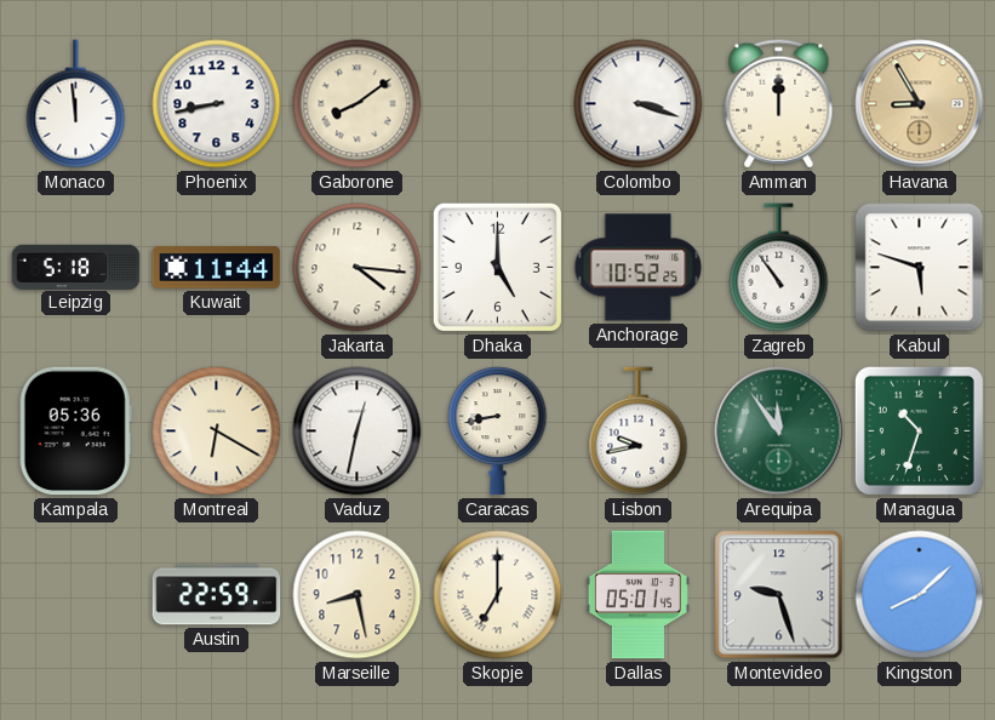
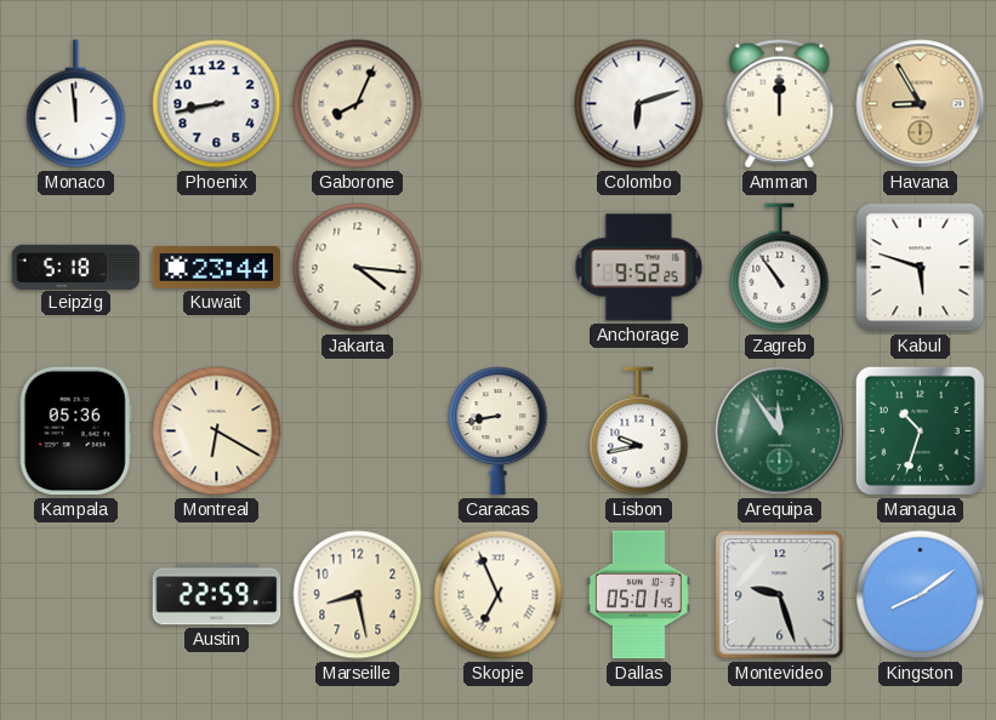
Gaborone: 8:09 -> 8:04 (358, 104)
Colombo: 3:18 -> 6:12 (639, 104)
Kuwait: 11:44 -> 23:44 (217, 268)
Dhaka: 5:00 -> none (497, 267)
Anchorage: 10:52 -> 9:52 (639, 268)
Vaduz: 12:32 -> none (358, 432)
Skopje: 7:00 -> 6:56 (499, 595)
Kingston: 8:08 -> 8:09 (921, 595)
